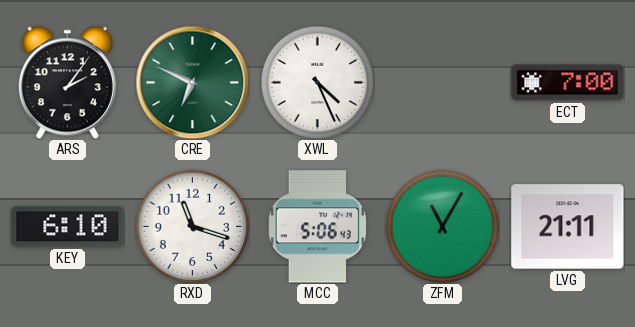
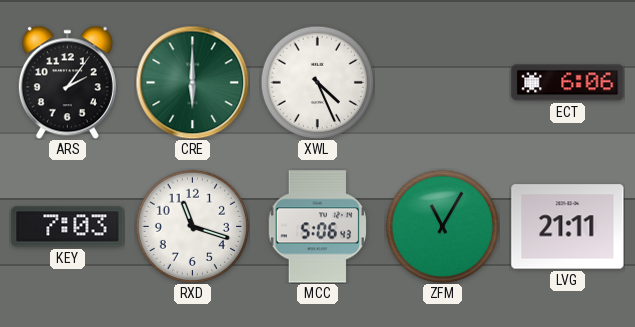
CRE: 6:49 -> 6:00 (192, 82)
ECT: 7:00 -> 6:06 (568, 83)
KEY: 6:10 -> 7:03 (68, 227)
